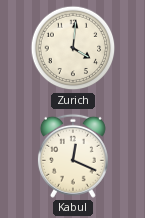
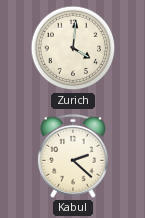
Kabul: 12:19 -> 2:22 (73, 156)
